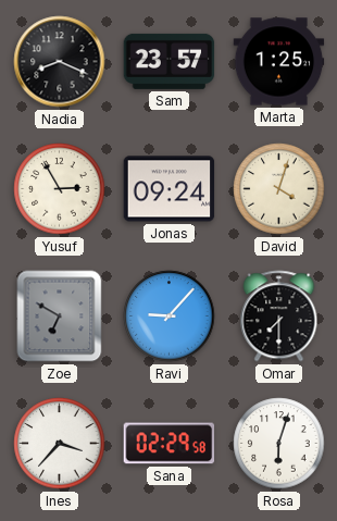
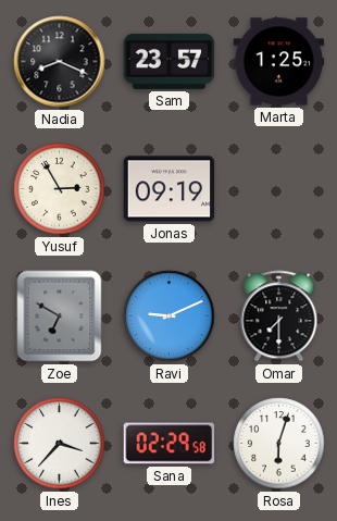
Jonas: 09:24 -> 09:19 (170, 189)
David: 4:03 -> none (279, 189)
Ravi: 9:07 -> 9:11 (170, 317)
